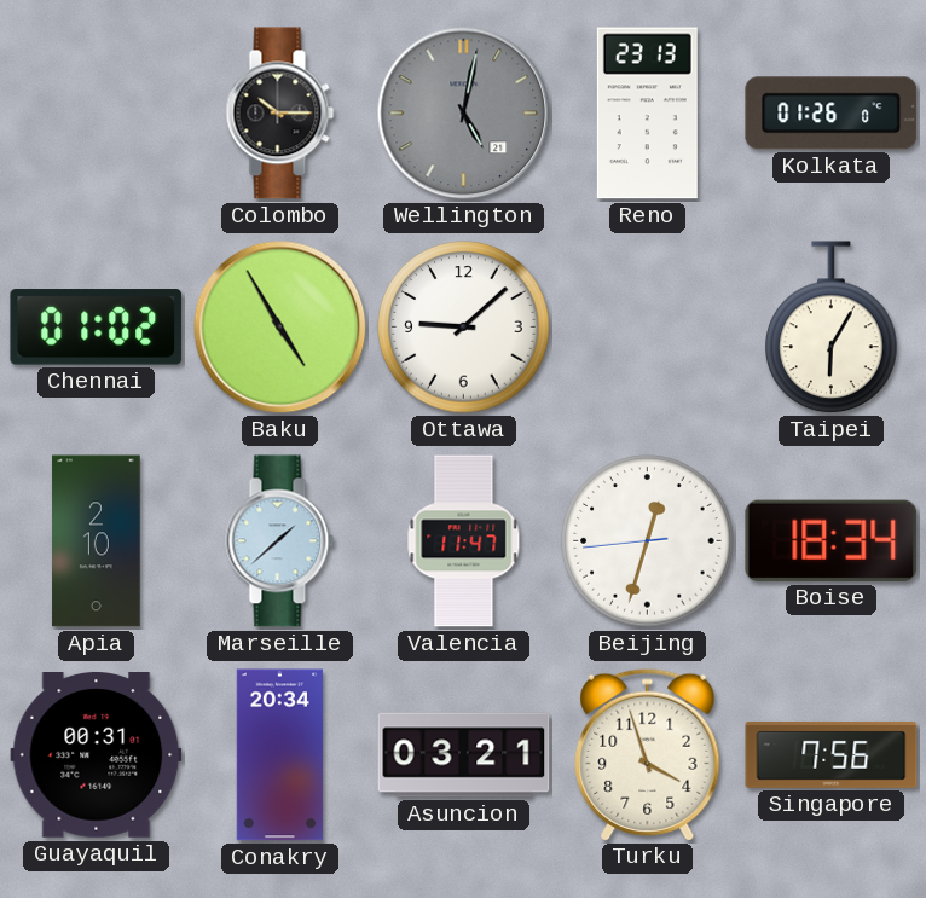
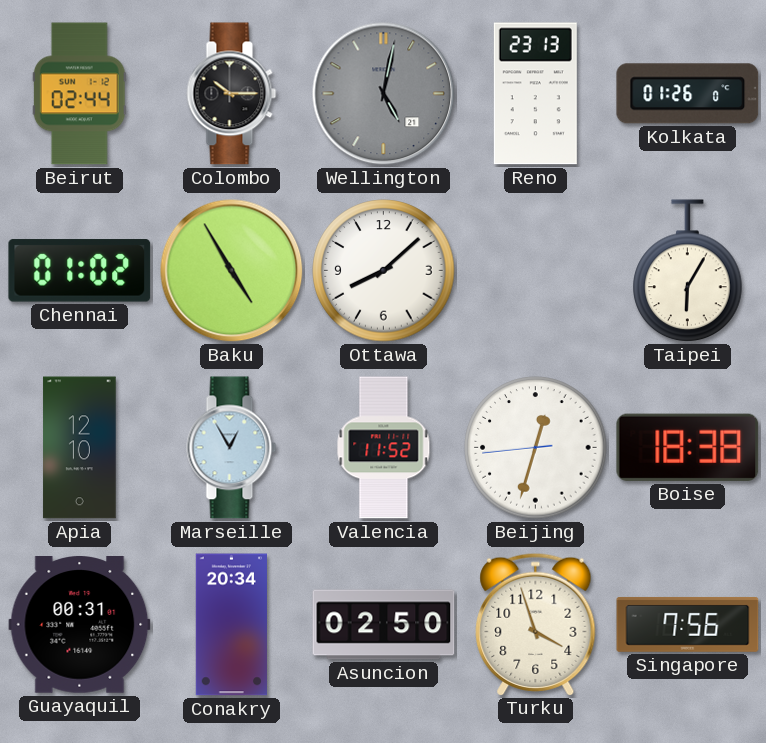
Beirut: none -> 02:44 (79, 94)
Ottawa: 9:08 -> 8:08 (384, 271)
Apia: 2:10 -> 12:10 (80, 448)
Marseille: 1:38 -> 12:55 (232, 448)
Valencia: 11:47 -> 11:52 (384, 448)
Boise: 18:34 -> 18:38 (688, 447)
Asuncion: 03:21 -> 02:50 (384, 625)
